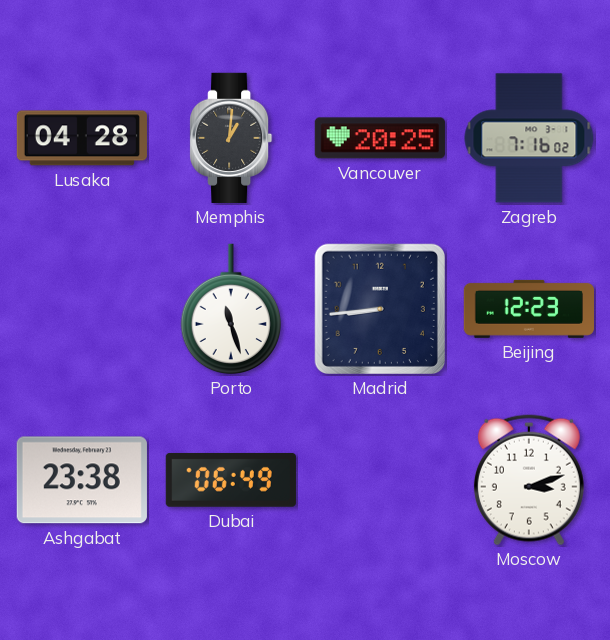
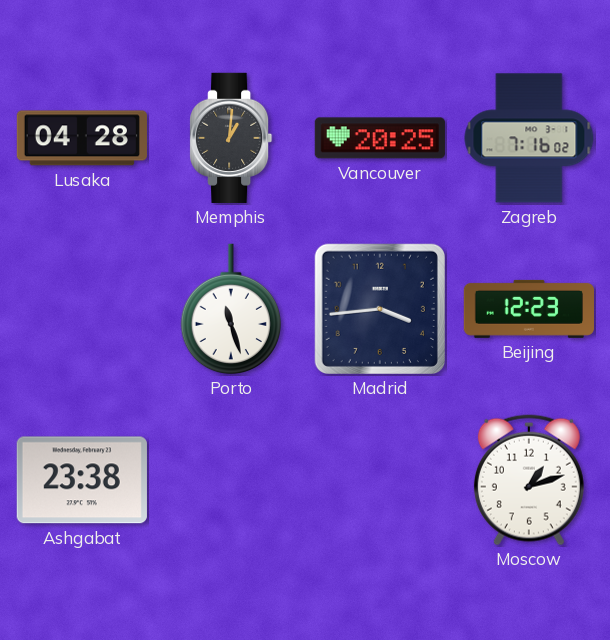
Madrid: 8:44 -> 3:44 (380, 309)
Dubai: 06:49 -> none (231, 480)
Moscow: 3:12 -> 1:12 (529, 480)
